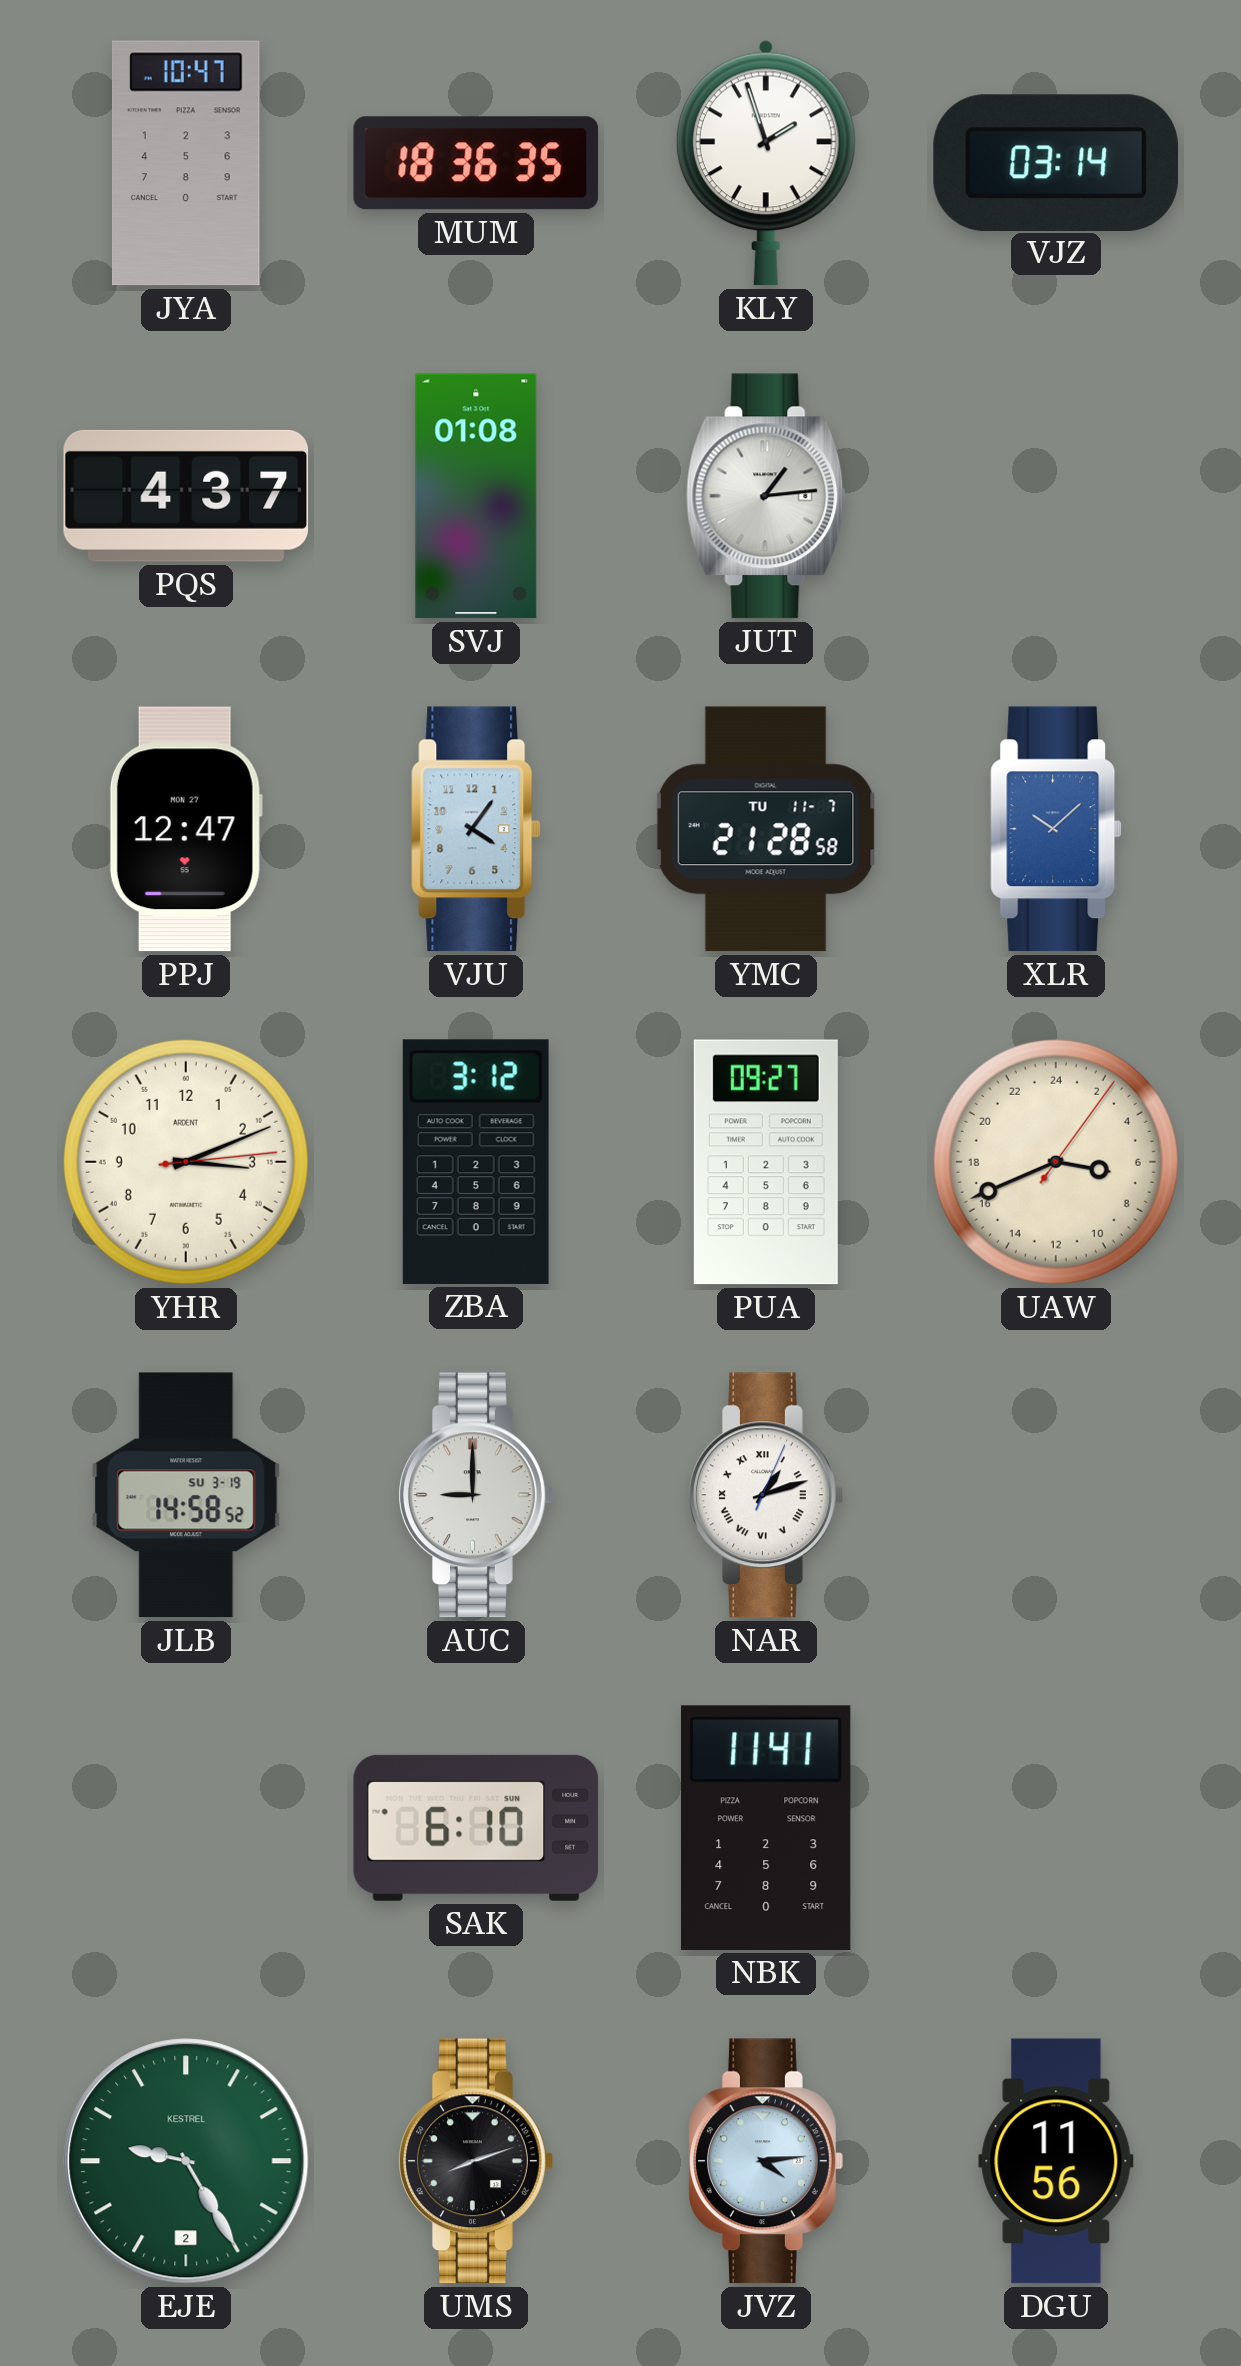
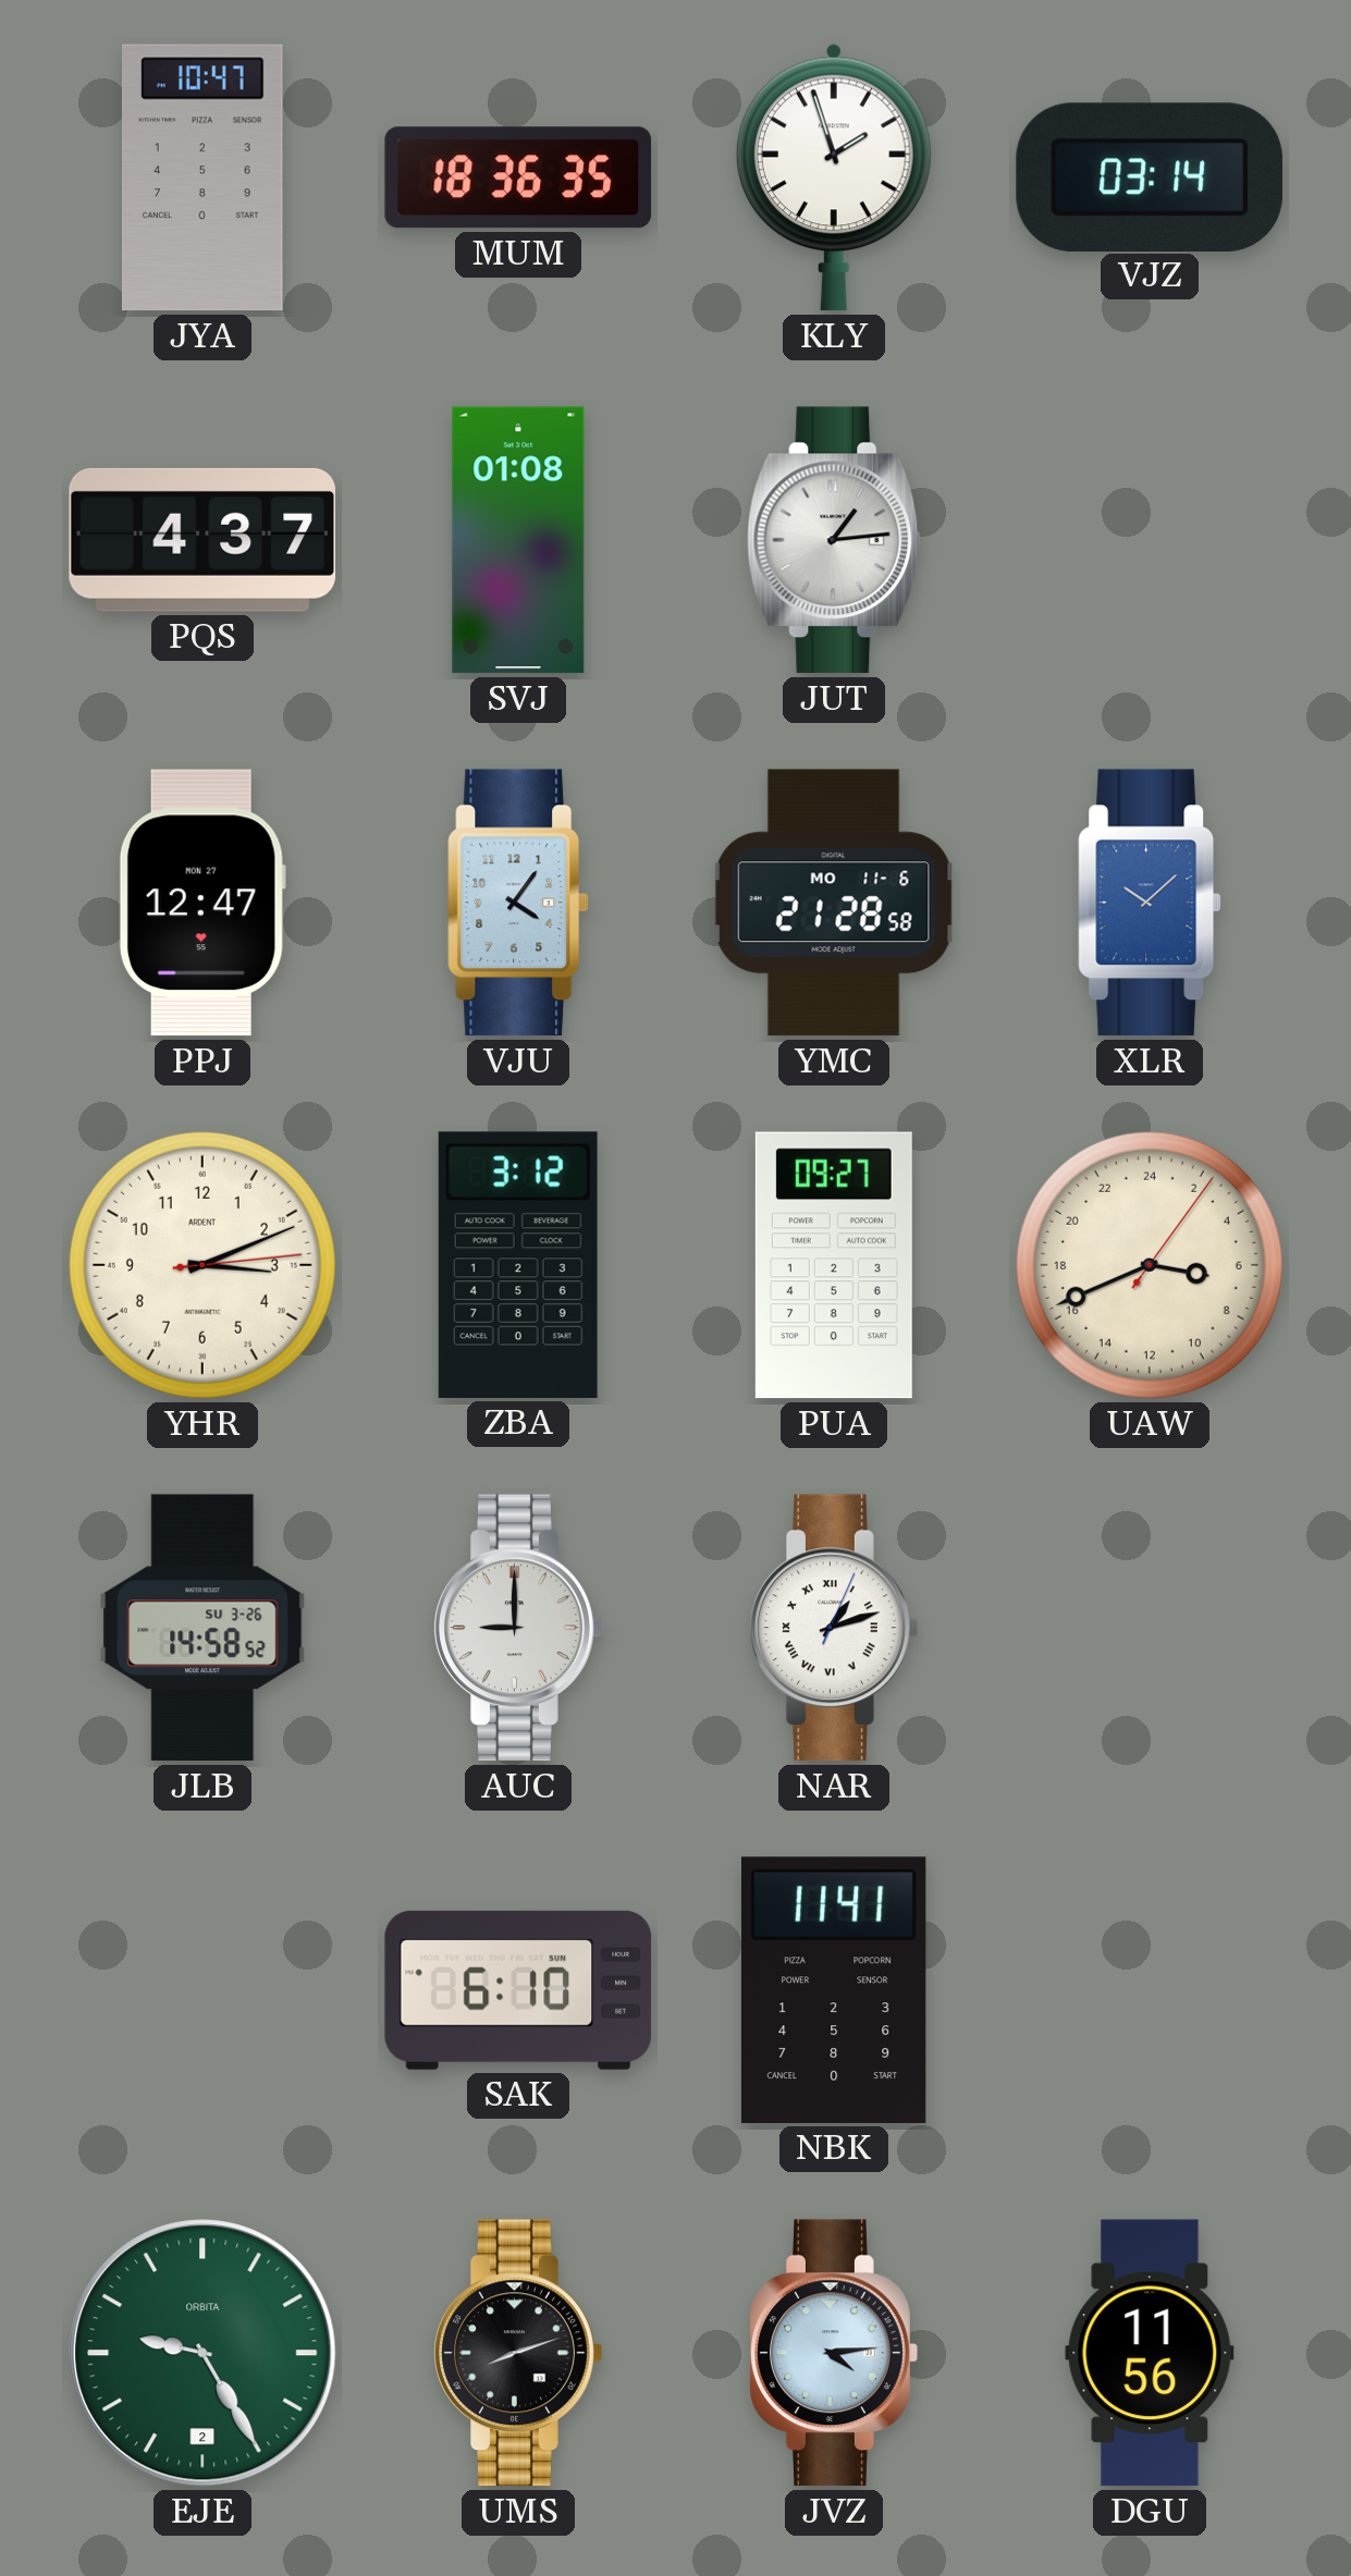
YMC date: TU 11-7 -> MO 11-6 (834, 903)
JLB date: SU 3-19 -> SU 3-26 (202, 1628)
EJE brand: KESTREL -> ORBITA (202, 2353)
